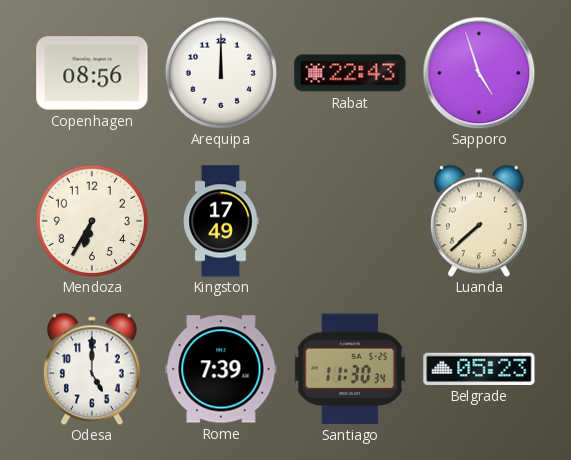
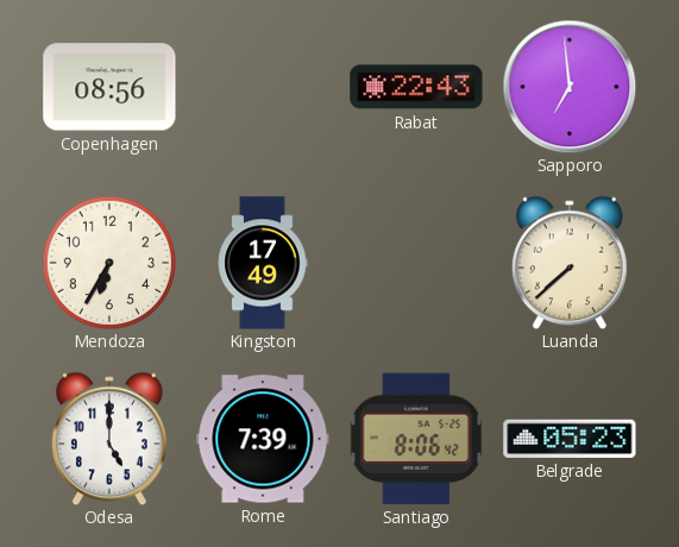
Arequipa: 12:00 -> none (220, 72)
Sapporo: 4:57 -> 6:59 (570, 87)
Santiago: 11:30 -> 8:06 (415, 439)
